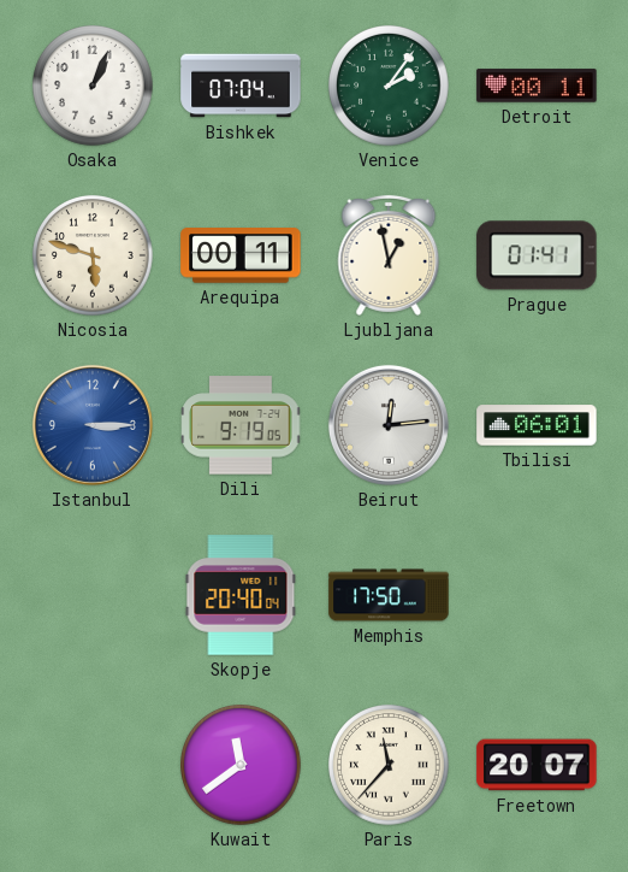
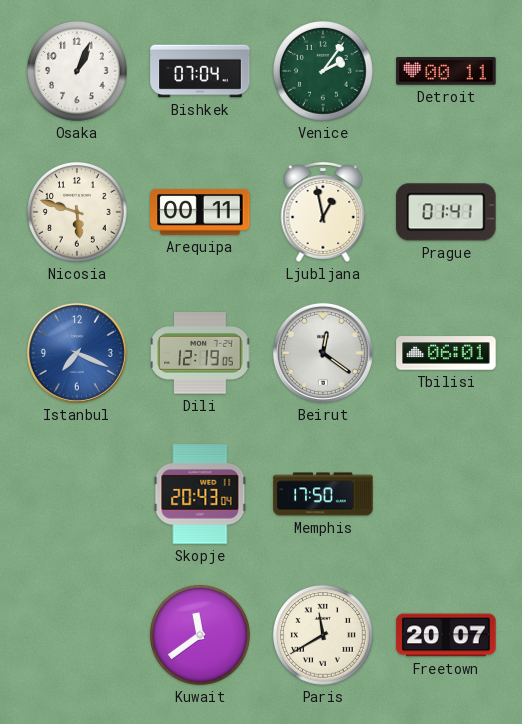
Istanbul: 3:15 -> 7:19 (77, 353)
Dili: 9:19 -> 12:19 (200, 353)
Beirut: 12:14 -> 12:21 (323, 353)
Skopje: 20:40 -> 20:43 (200, 494)
Paris: 11:37 -> 11:40 (323, 635)
